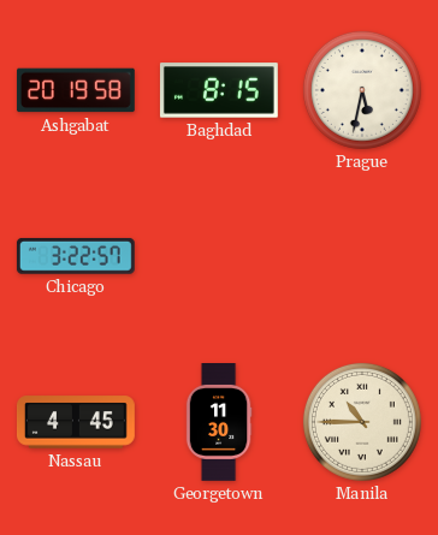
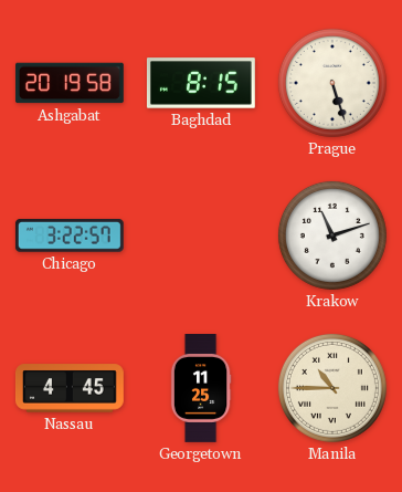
Prague: 5:32 -> 5:27 (332, 83)
Krakow: none -> 11:12 (332, 235)
Georgetown: 11:30 -> 11:25 (201, 389)
